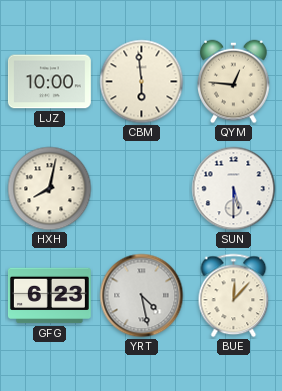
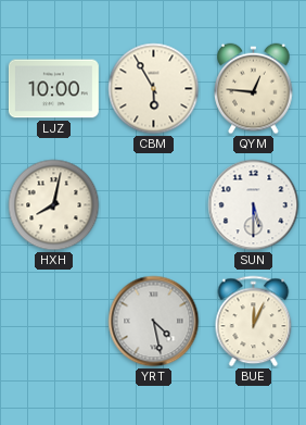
CBM: 5:59 -> 5:55 (154, 89)
GFG: 6:23 -> none (49, 296)
BUE: 12:07 -> 12:04 (254, 322)
